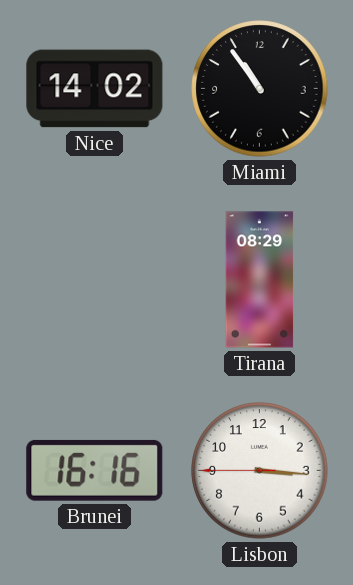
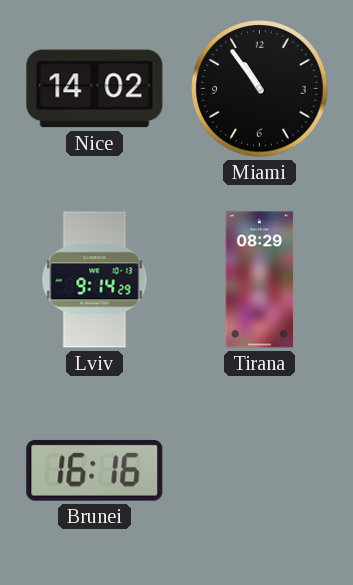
Lviv: none -> 9:14 (95, 280)
Lisbon: 3:15 -> none (260, 471)
